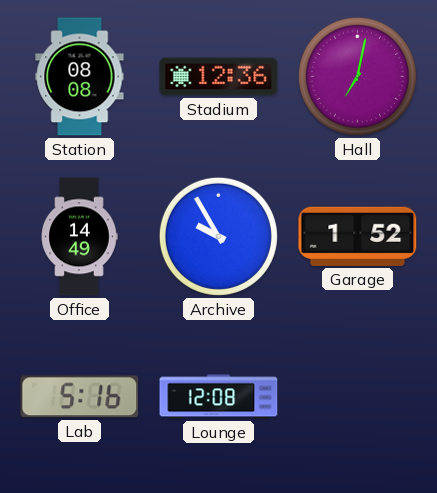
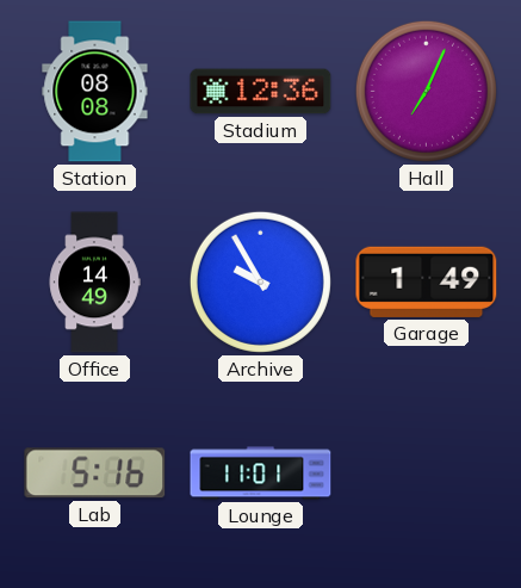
Hall: 7:02 -> 7:04 (426, 91)
Garage: 1:52 -> 1:49 (427, 281)
Lounge: 12:08 -> 11:01 (261, 474)
